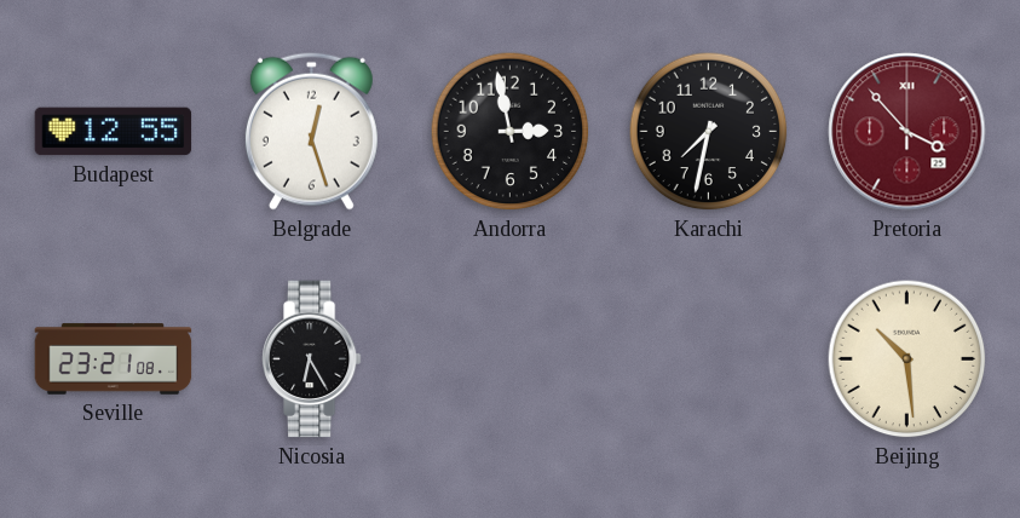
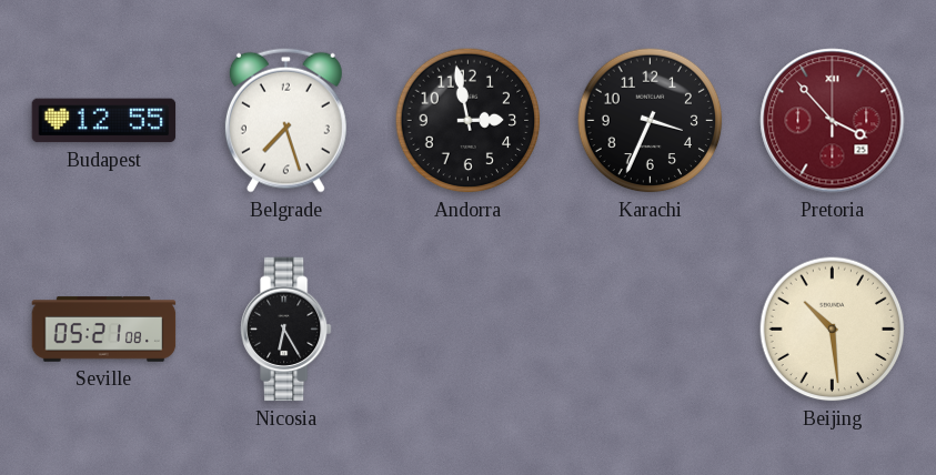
Belgrade: 12:27 -> 7:27 (285, 120)
Karachi: 7:32 -> 3:34 (651, 121)
Seville: 23:21 -> 05:21 (104, 330)
